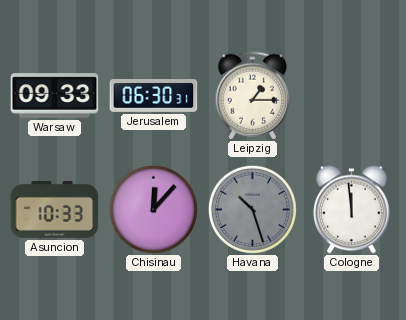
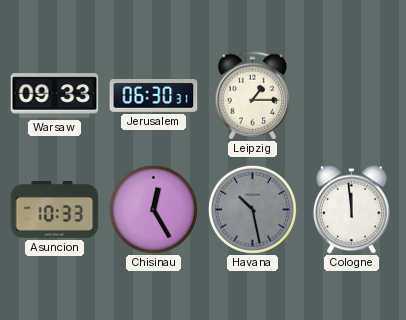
Chisinau: 12:07 -> 12:25 (153, 209)
Havana: 10:27 -> 10:28 (252, 209)
